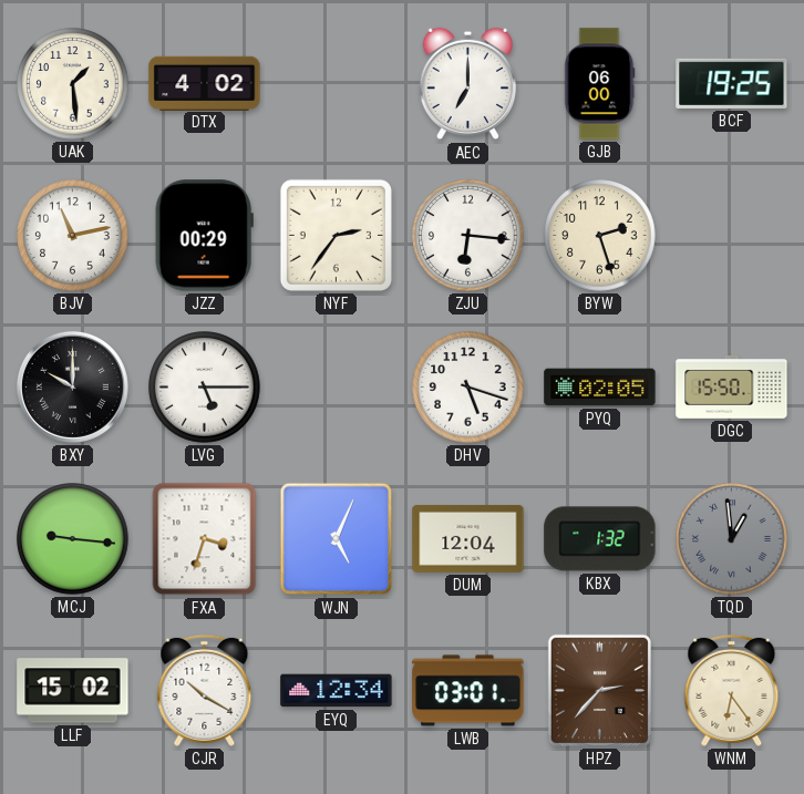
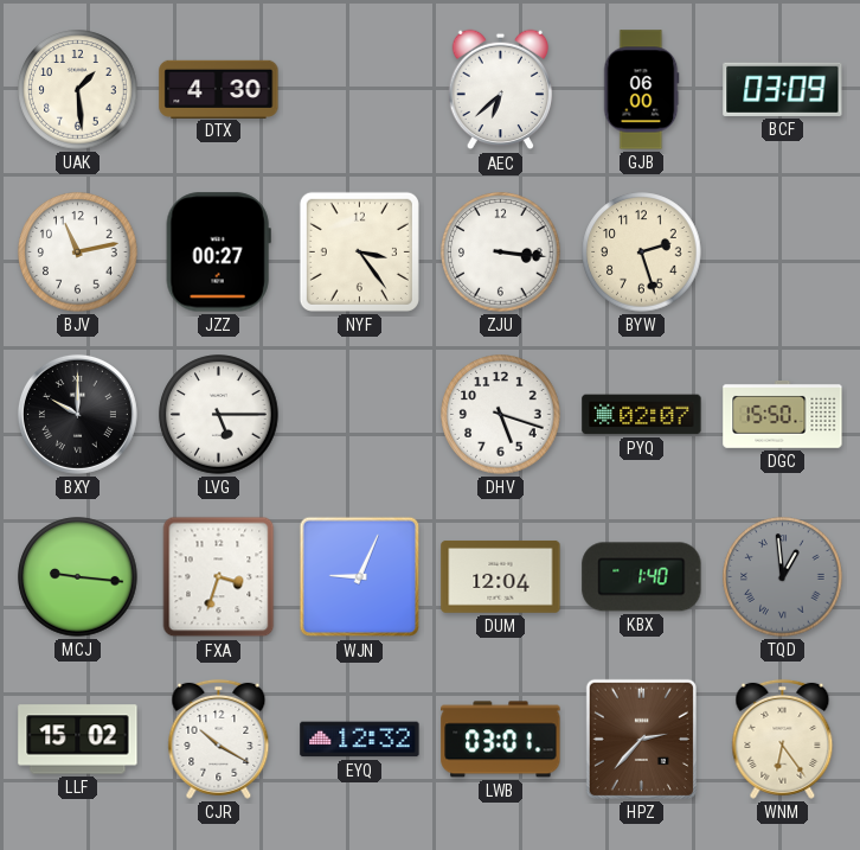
DTX: 4:02 -> 4:30 (219, 89)
AEC: 7:00 -> 6:38 (501, 90)
BCF: 19:25 -> 03:09 (783, 89)
JZZ: 00:29 -> 00:27 (218, 253)
NYF: 2:36 -> 3:24 (359, 251)
ZJU: 6:16 -> 3:16 (501, 253)
PYQ: 02:05 -> 02:07 (642, 415)
WJN: 5:04 -> 9:04 (360, 577)
KBX: 1:32 -> 1:40 (642, 577)
EYQ: 12:34 -> 12:32 (360, 740)
